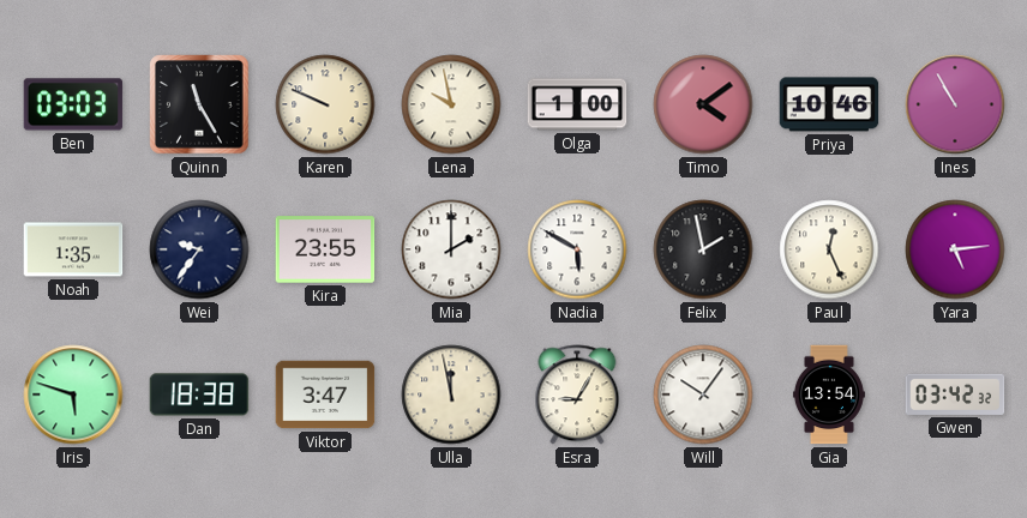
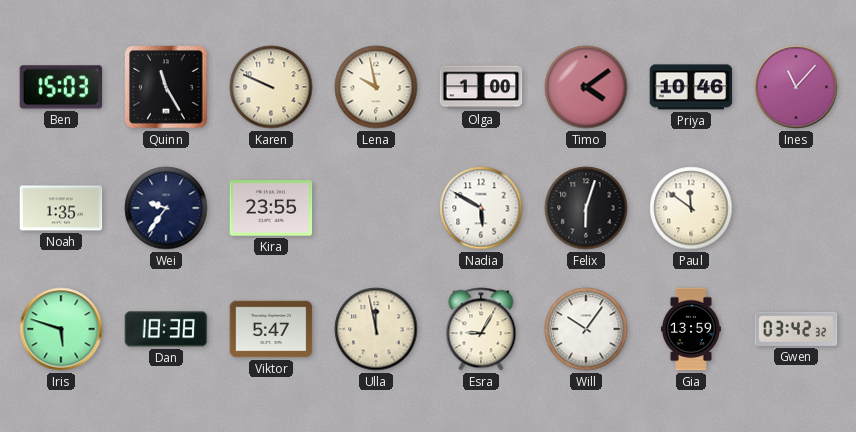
Ben: 03:03 -> 15:03 (61, 87)
Ines: 10:55 -> 11:07 (796, 87)
Mia: 2:00 -> none (451, 249)
Felix: 1:58 -> 6:03 (586, 208)
Paul: 12:26 -> 11:51 (691, 208)
Yara: 5:14 -> none (955, 249)
Viktor: 3:47 -> 5:47 (271, 329)
Gia: 13:54 -> 13:59 (691, 329)
